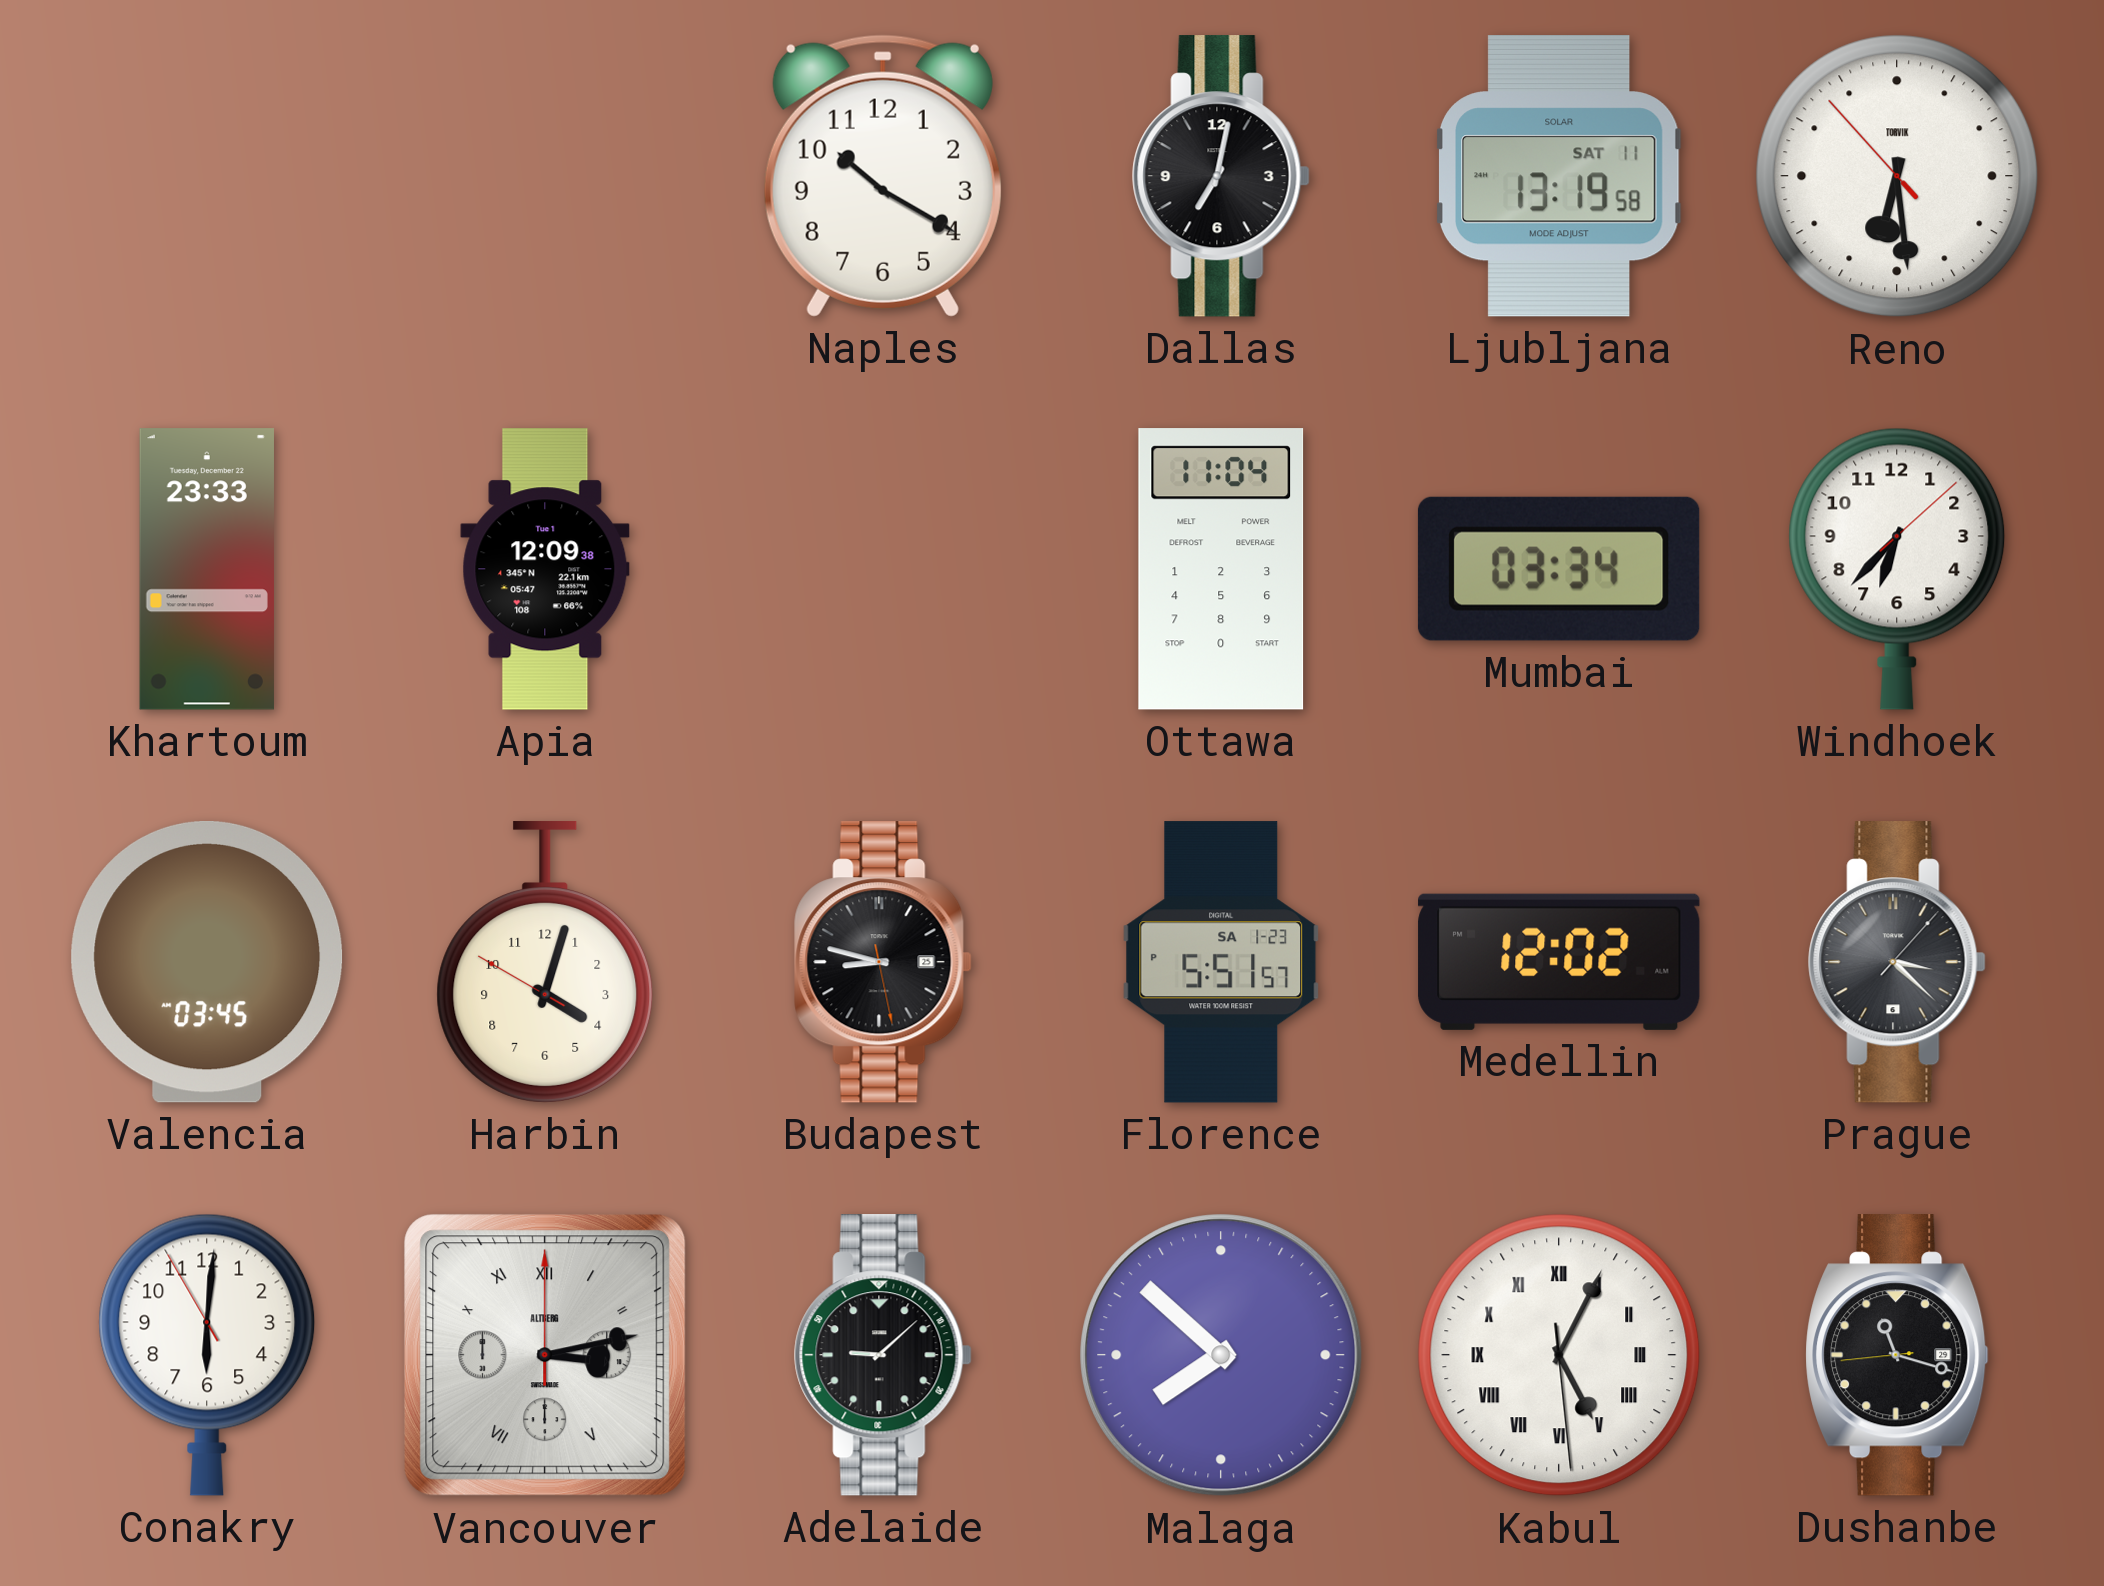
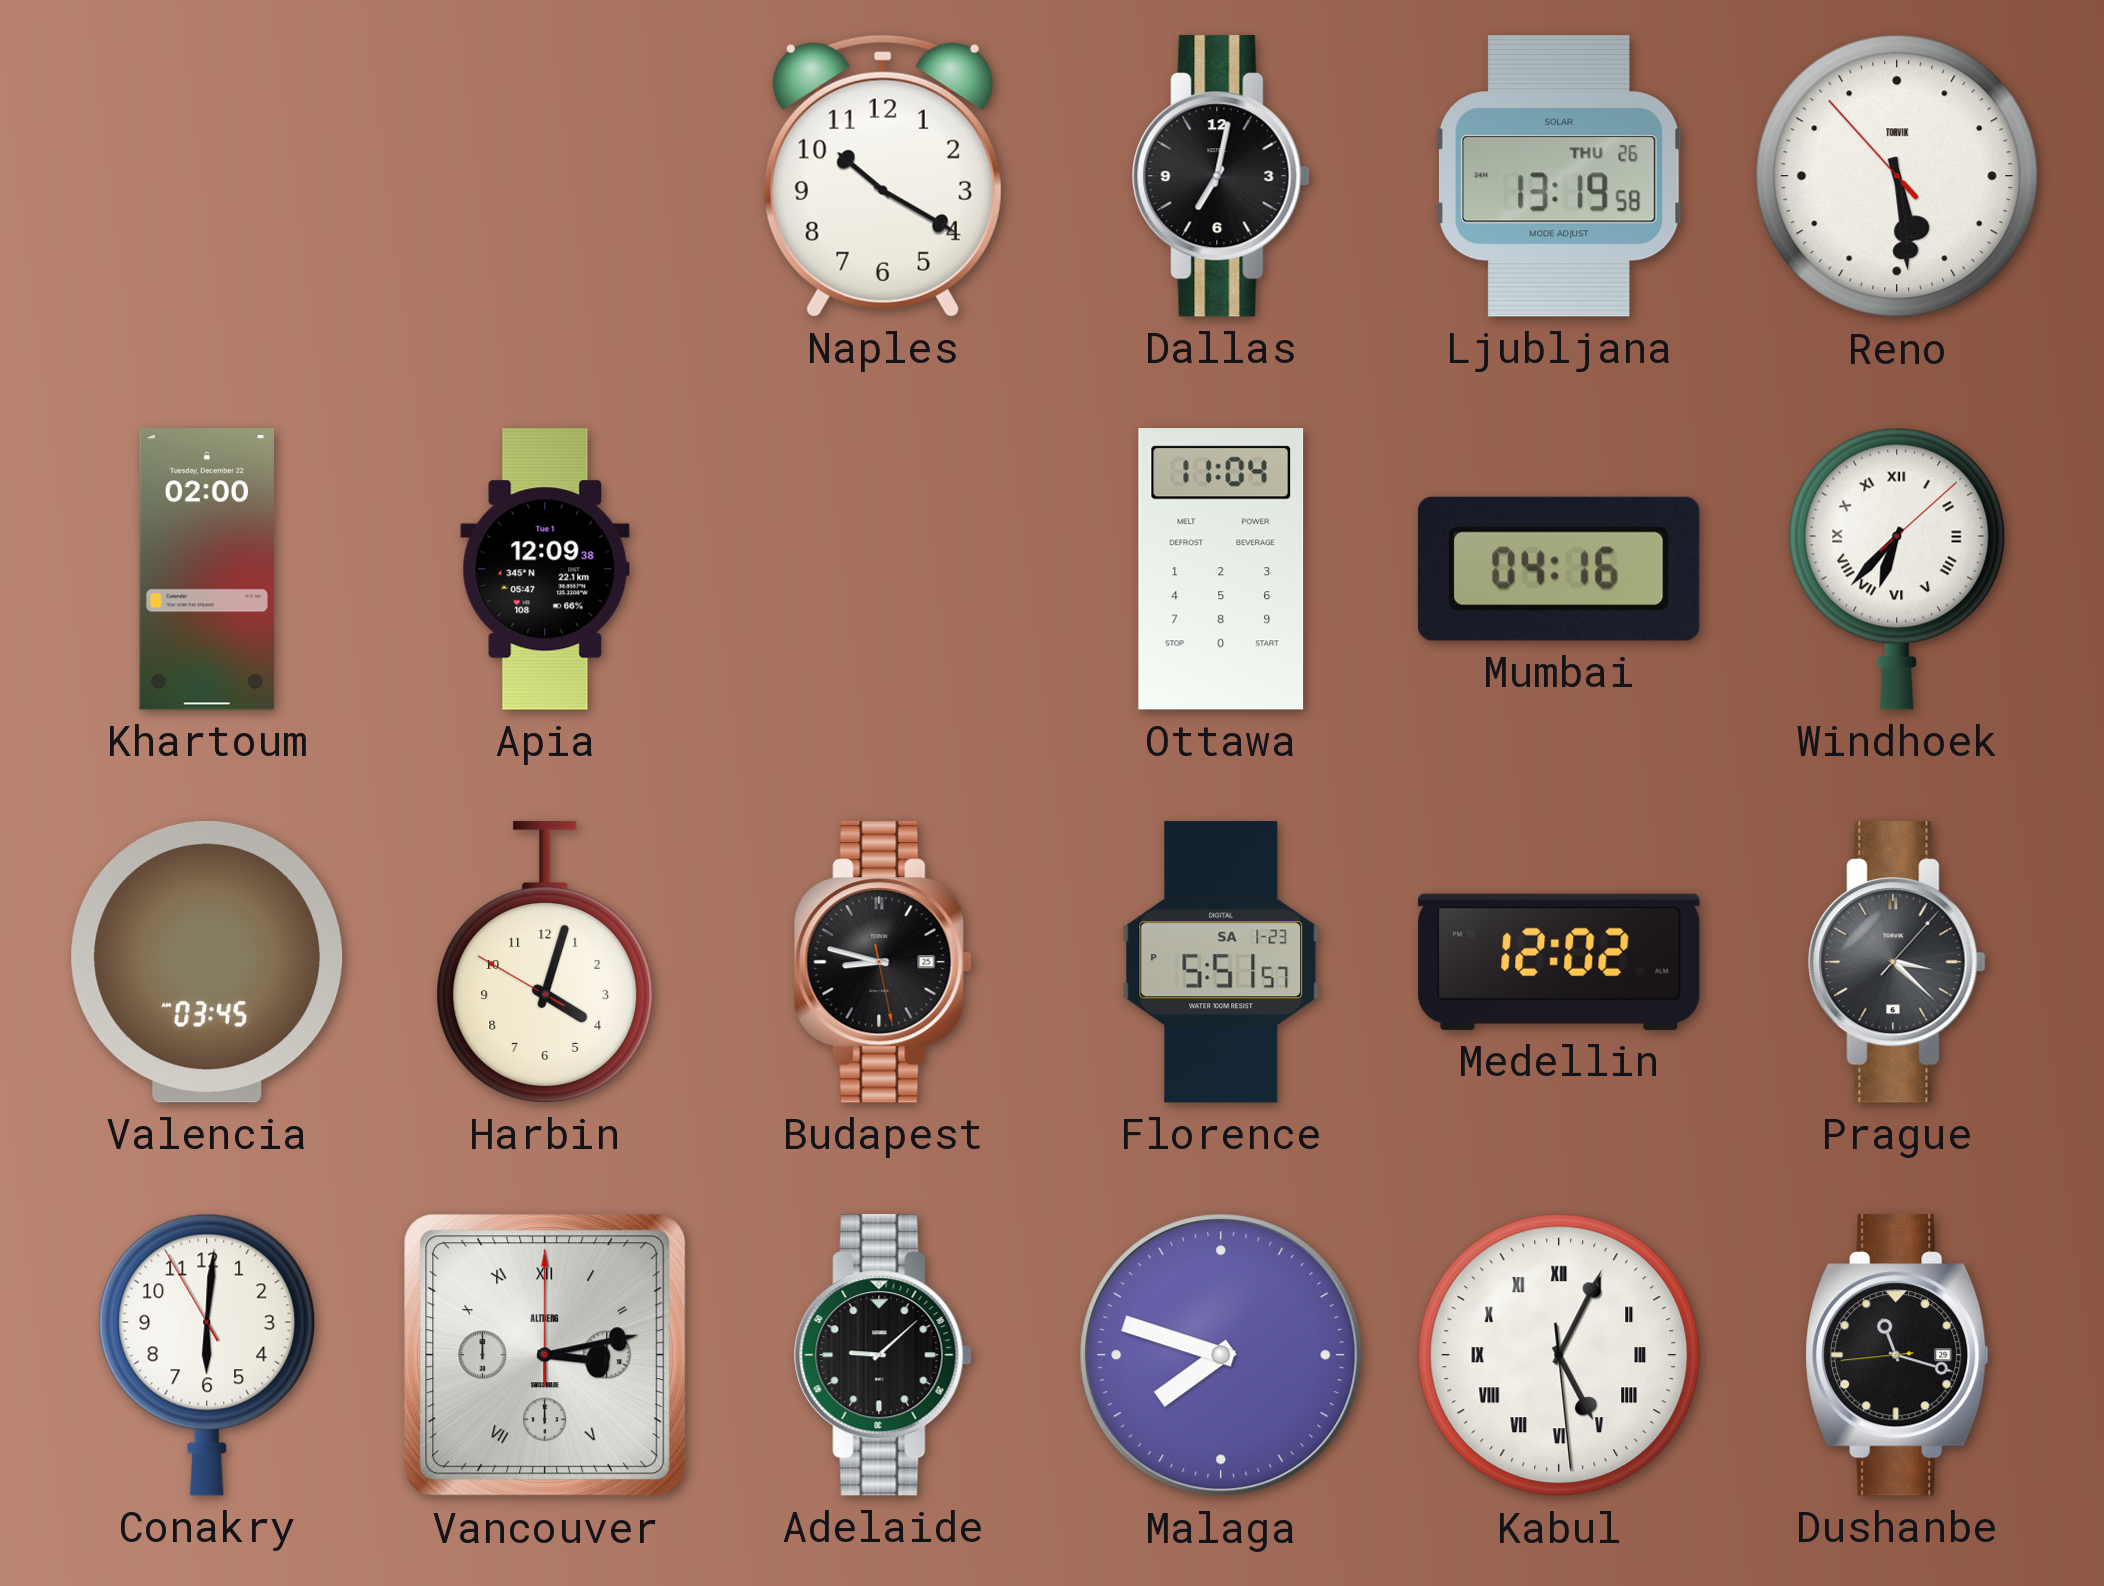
Ljubljana date: SAT 11 -> THU 26 (1559, 177)
Reno: 6:28 -> 5:28 (1897, 176)
Khartoum: 23:33 -> 02:00 (207, 569)
Mumbai: 03:34 -> 04:16 (1559, 569)
Windhoek numerals: Arabic -> Roman (1897, 569)
Malaga: 7:52 -> 7:48 (1221, 1355)
